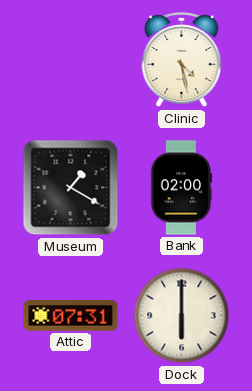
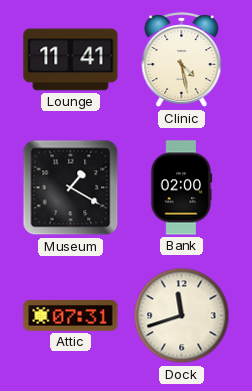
Lounge: none -> 11:41 (71, 60)
Dock: 6:00 -> 11:42 (182, 316)
